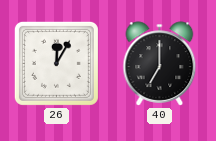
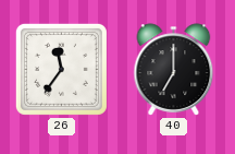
26: 12:05 -> 11:36 (61, 69)
